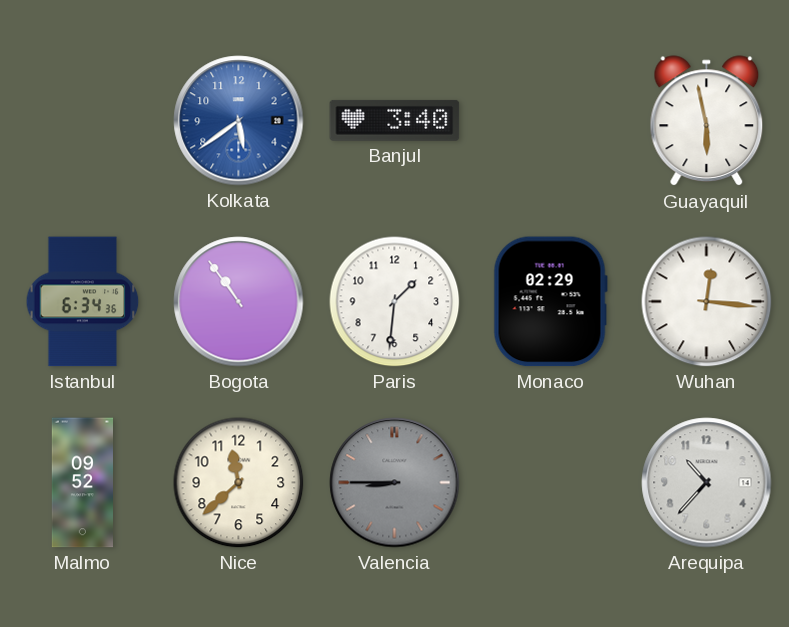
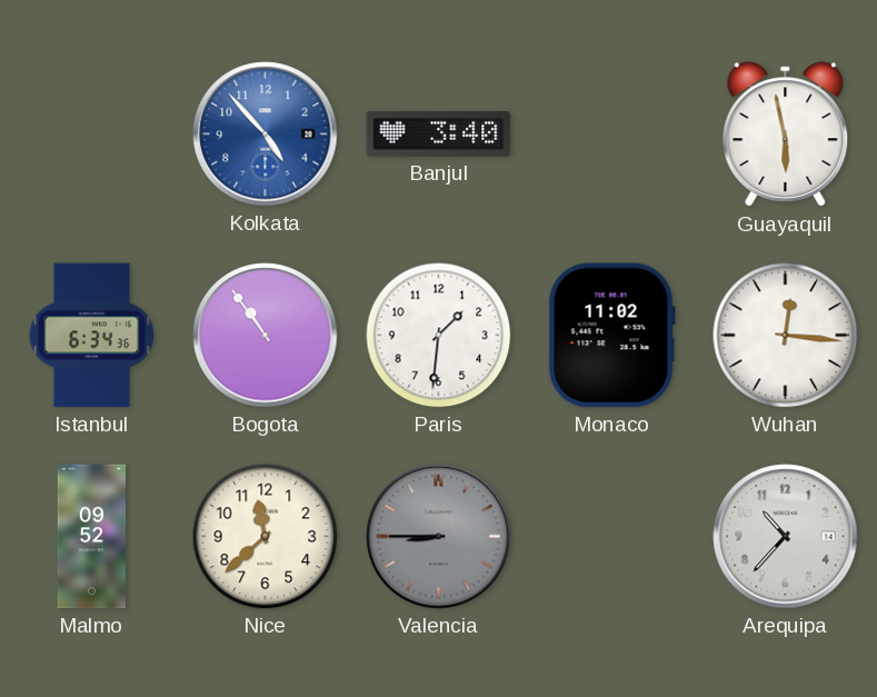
Kolkata: 5:39 -> 4:53 (266, 135)
Monaco: 02:29 -> 11:02 (611, 336)
